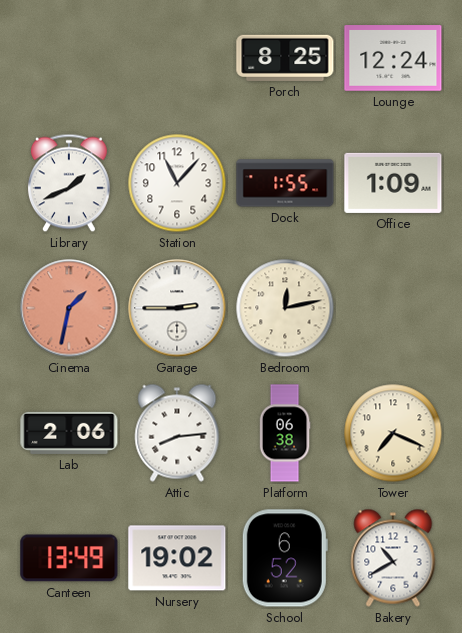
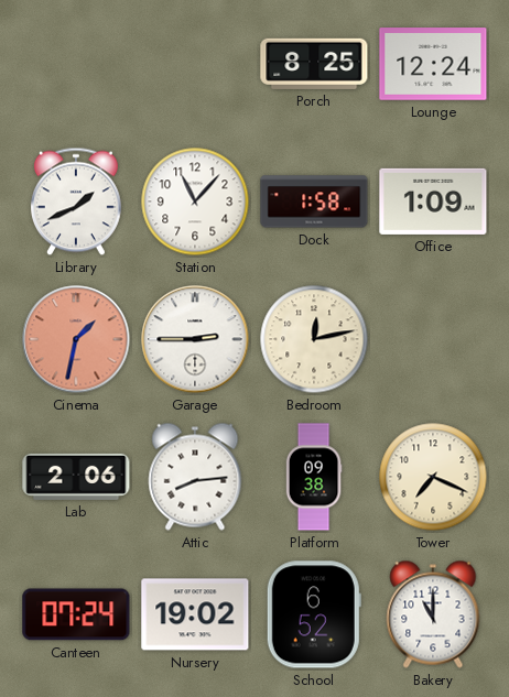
Dock: 1:55 -> 1:58 (314, 202)
Platform: 06:38 -> 09:38 (314, 477)
Canteen: 13:49 -> 07:24 (76, 614)
Bakery: 10:40 -> 11:00 (433, 614)
